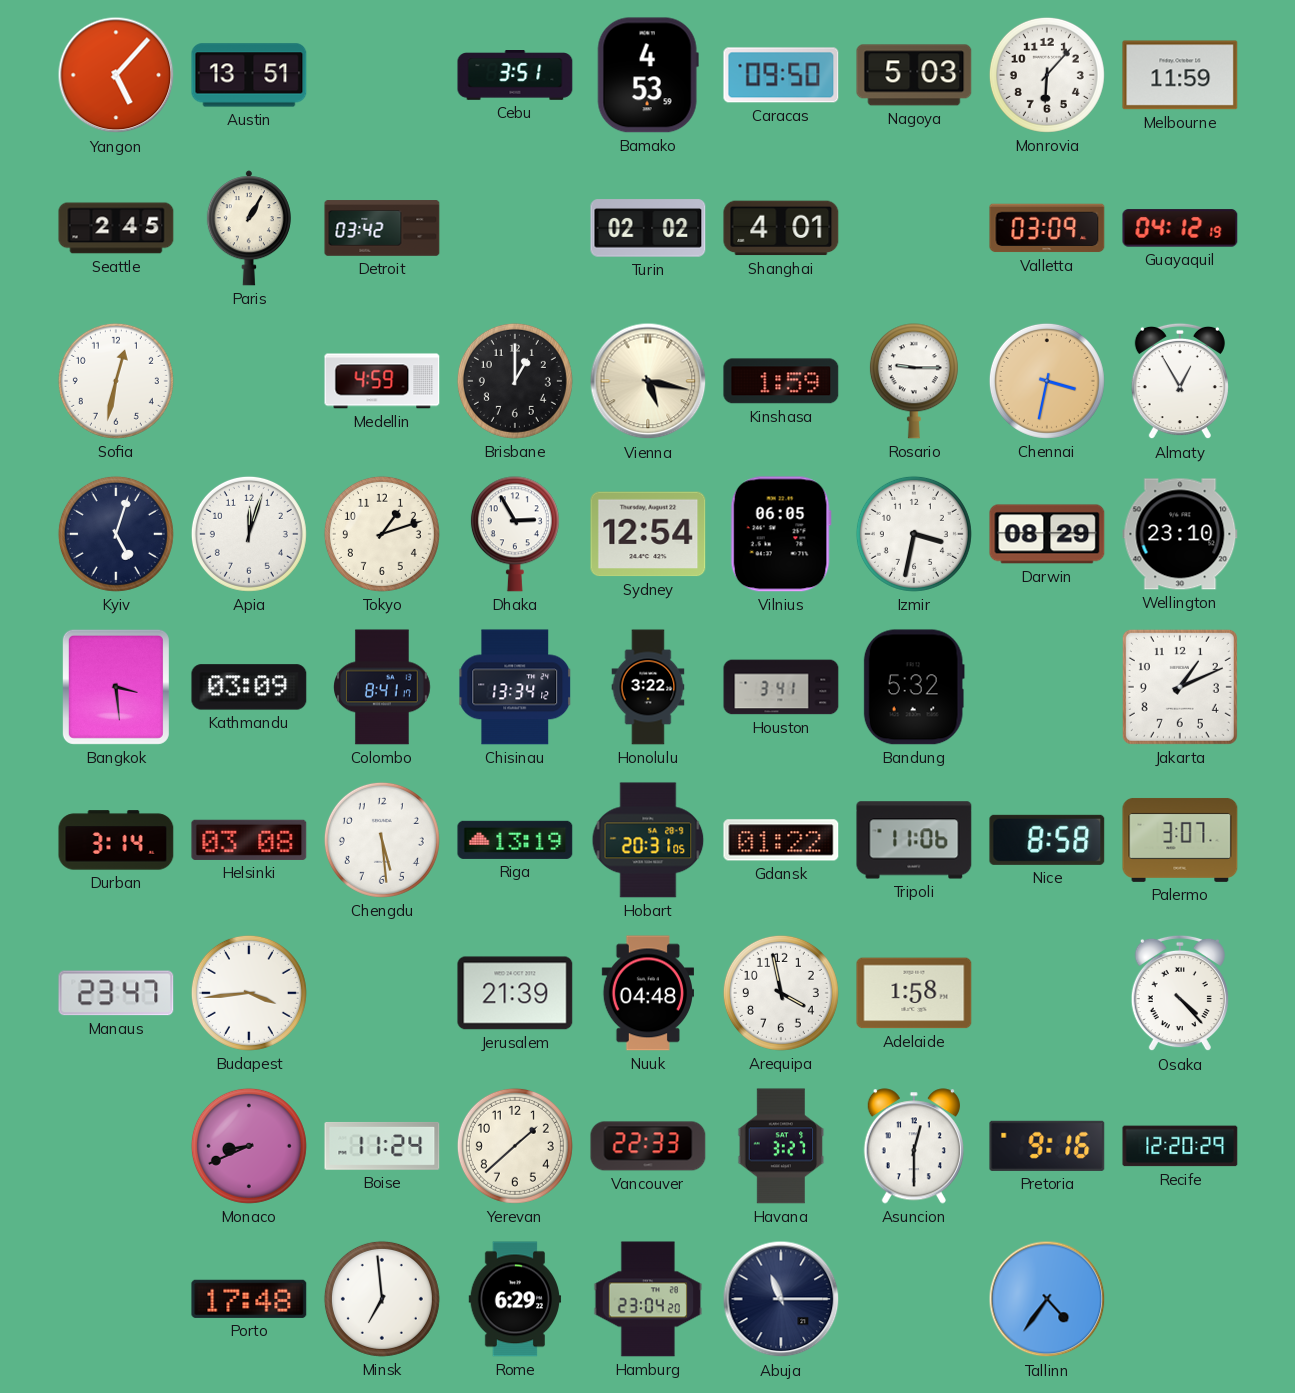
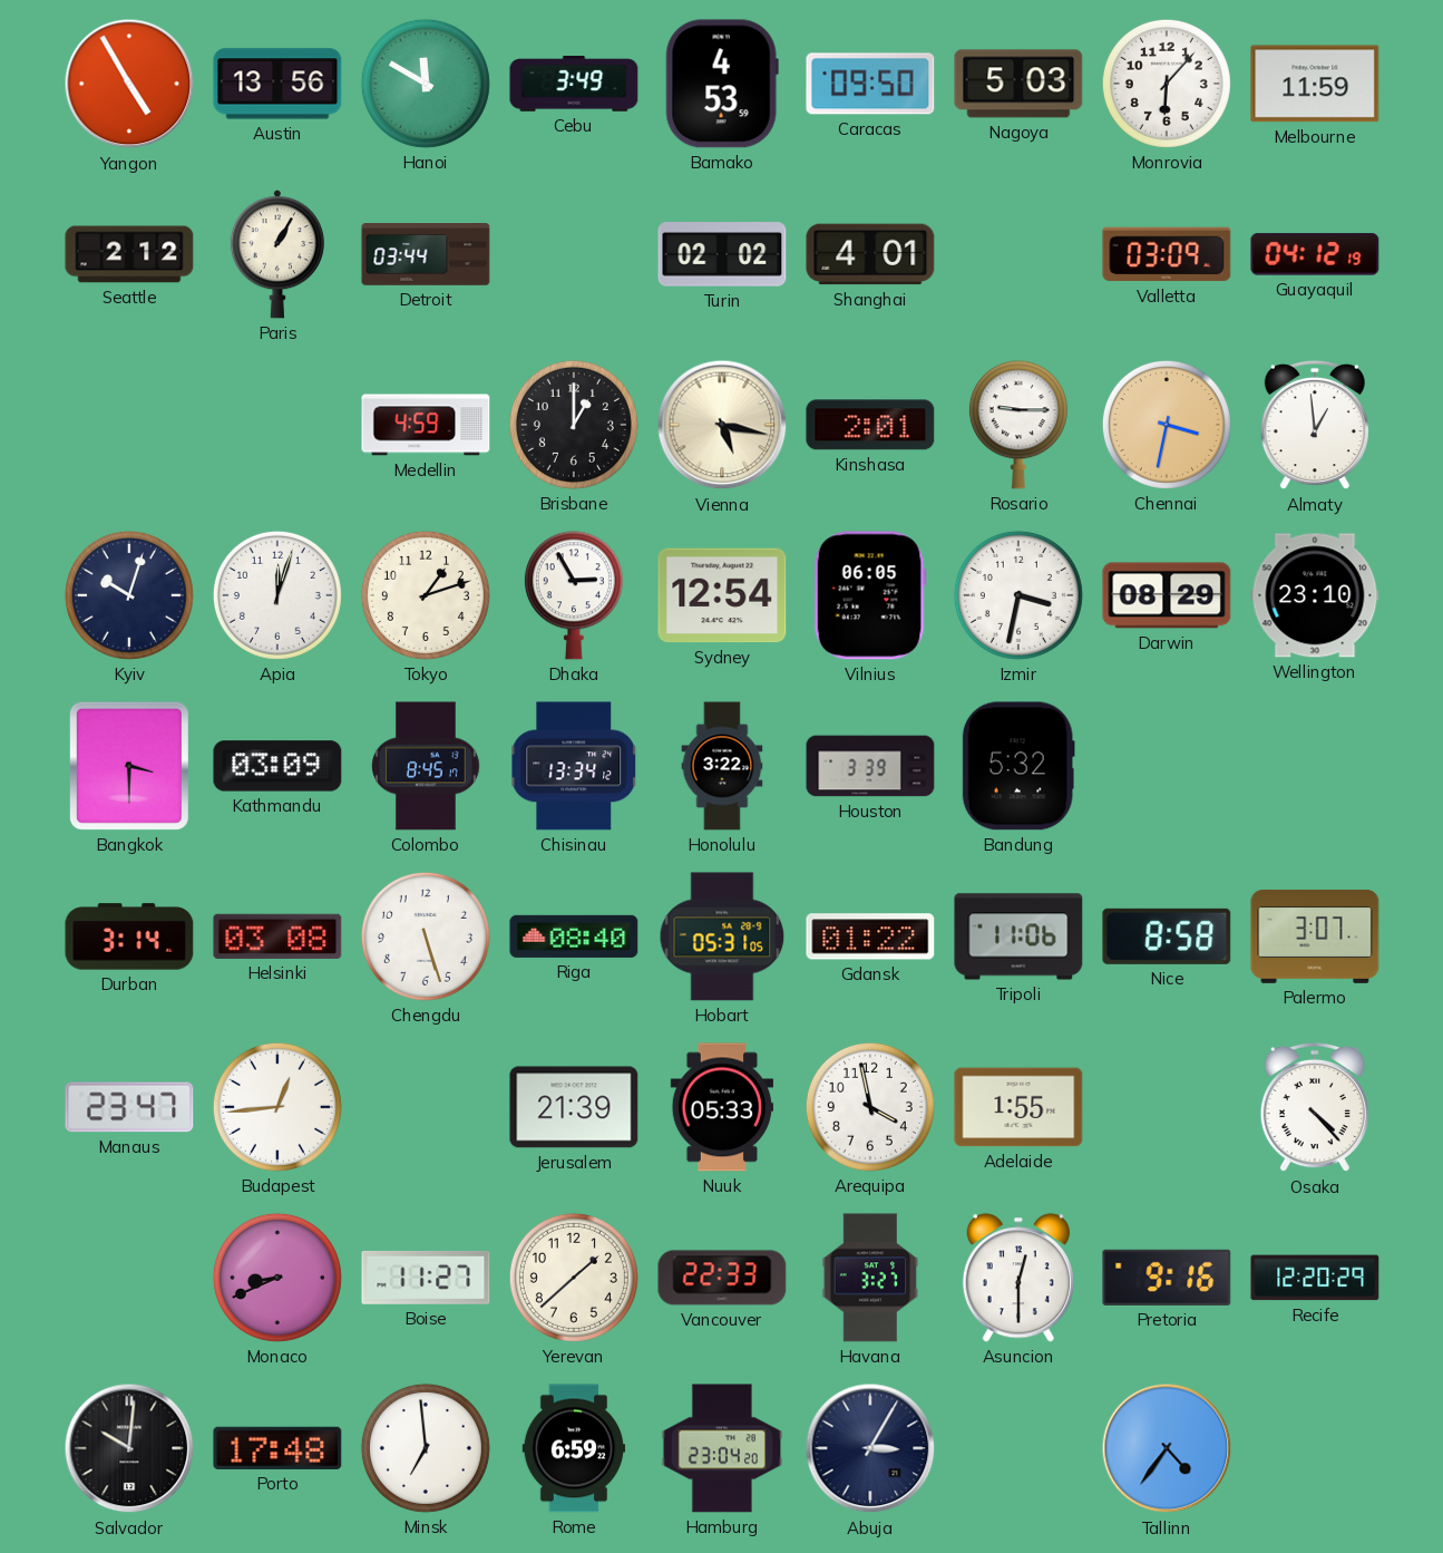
Yangon: 5:07 -> 4:55 (129, 84)
Austin: 13:51 -> 13:56 (277, 84)
Hanoi: none -> 11:50 (426, 84)
Cebu: 3:51 -> 3:49 (574, 85)
Seattle: 2:45 -> 2:12 (129, 254)
Detroit: 03:42 -> 03:44 (426, 254)
Sofia: 12:32 -> none (116, 381)
Kinshasa: 1:59 -> 2:01 (870, 425)
Almaty: 12:55 -> 12:59 (1315, 425)
Kyiv: 5:03 -> 10:03 (129, 595)
Bangkok: 3:29 -> 3:30 (129, 766)
Colombo: 8:41 -> 8:45 (427, 766)
Houston: 3:41 -> 3:39 (870, 766)
Jakarta: 1:11 -> none (1180, 687)
Chengdu: 5:29 -> 5:27 (426, 936)
Riga: 13:19 -> 08:40 (574, 936)
Hobart: 20:31 -> 05:31 (722, 936)
Budapest: 3:44 -> 12:44 (277, 1107)
Nuuk: 04:48 -> 05:33 (721, 1107)
Adelaide: 1:58 -> 1:55 (1018, 1107)
Boise: 11:24 -> 11:27 (426, 1278)
Salvador: none -> 10:01 (129, 1448)
Rome: 6:29 -> 6:59 (574, 1448)
Abuja: 11:15 -> 3:05 (870, 1448)
